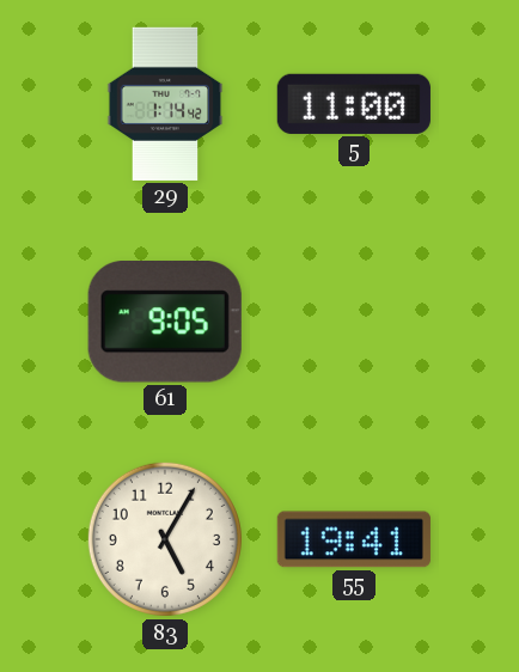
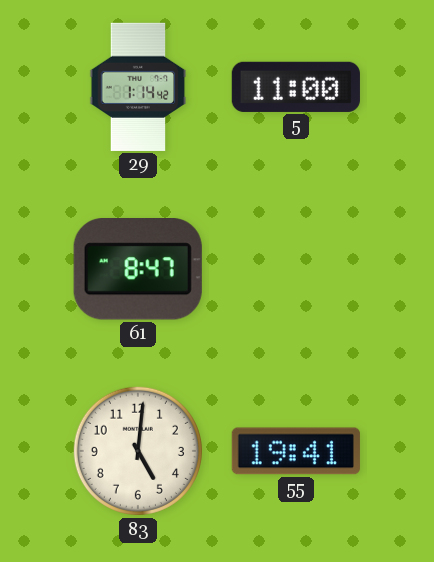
61: 9:05 -> 8:47 (138, 270)
83: 5:05 -> 5:01 (138, 451)
